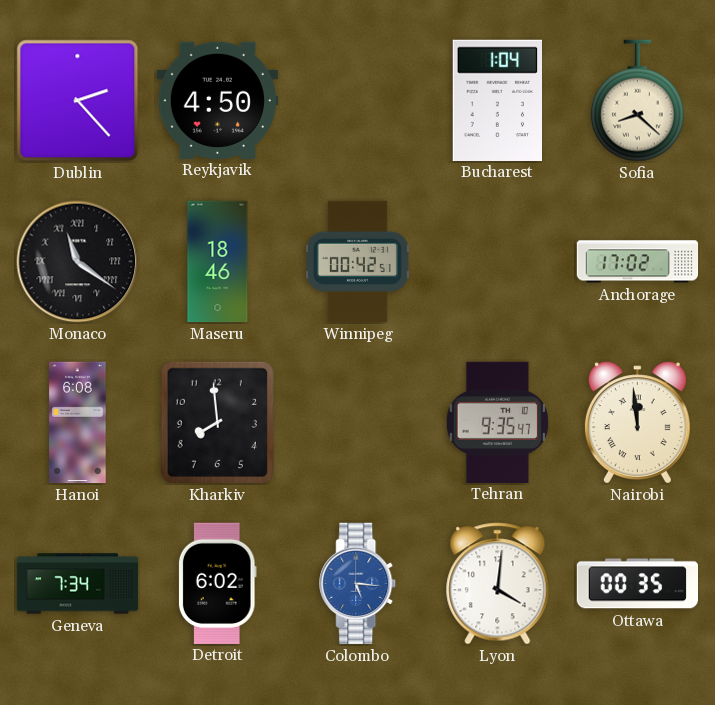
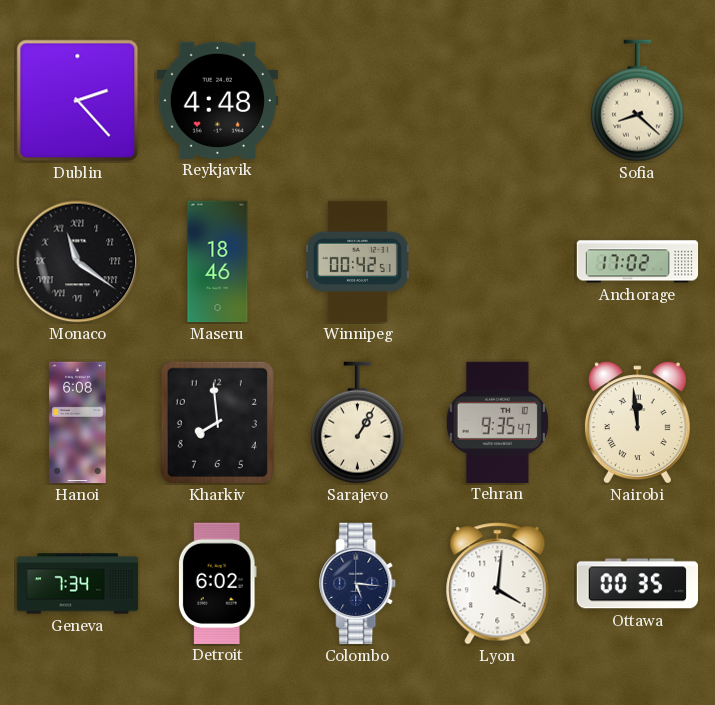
Reykjavik: 4:50 -> 4:48 (217, 100)
Bucharest: 1:04 -> none (497, 100)
Sarajevo: none -> 1:05 (357, 423)
Colombo dial: blue -> navy (358, 584)
